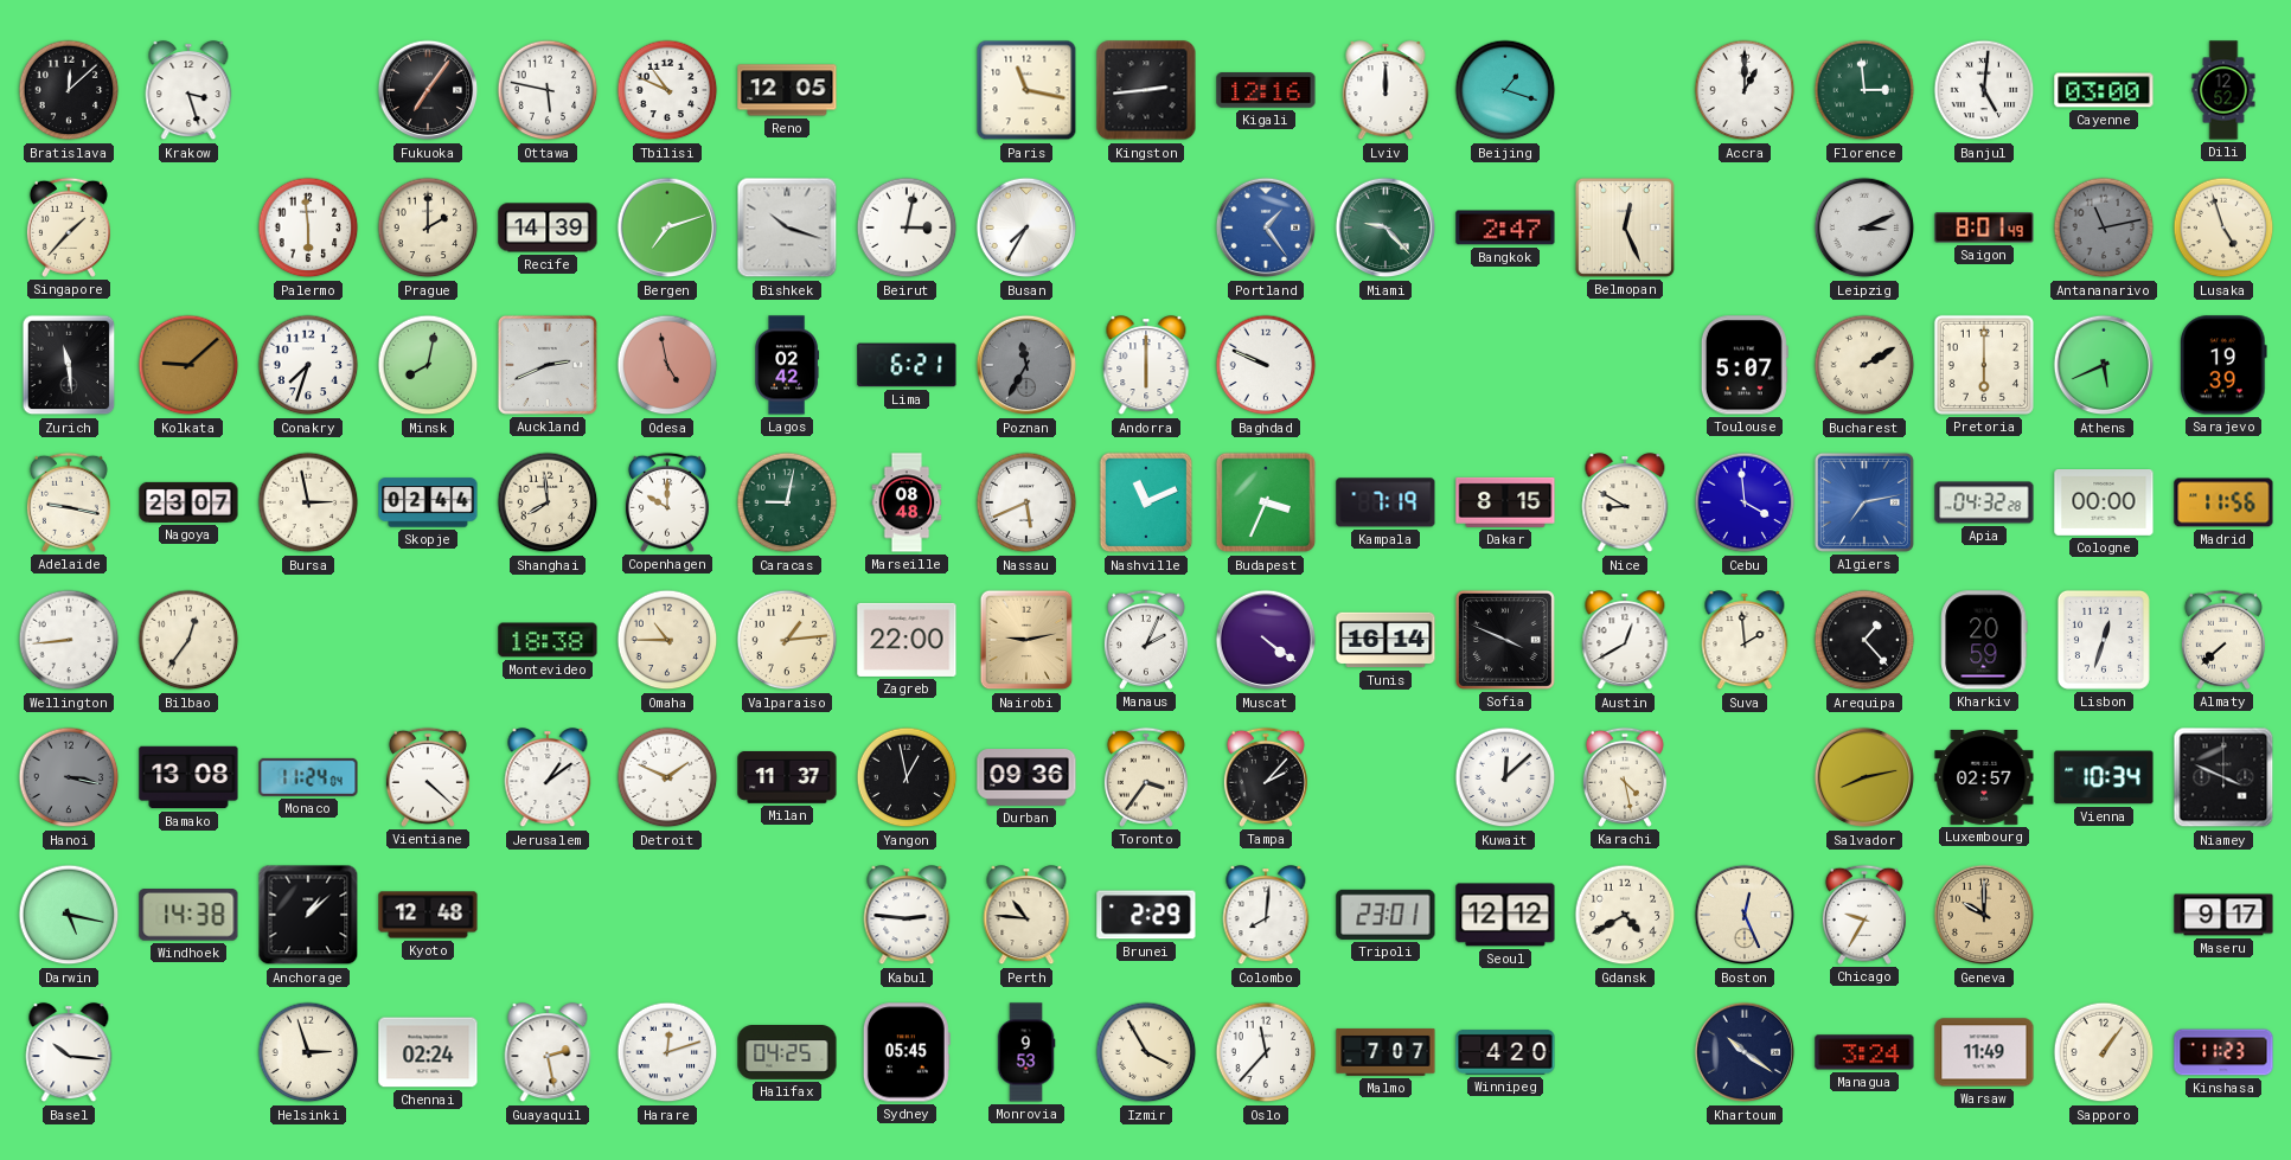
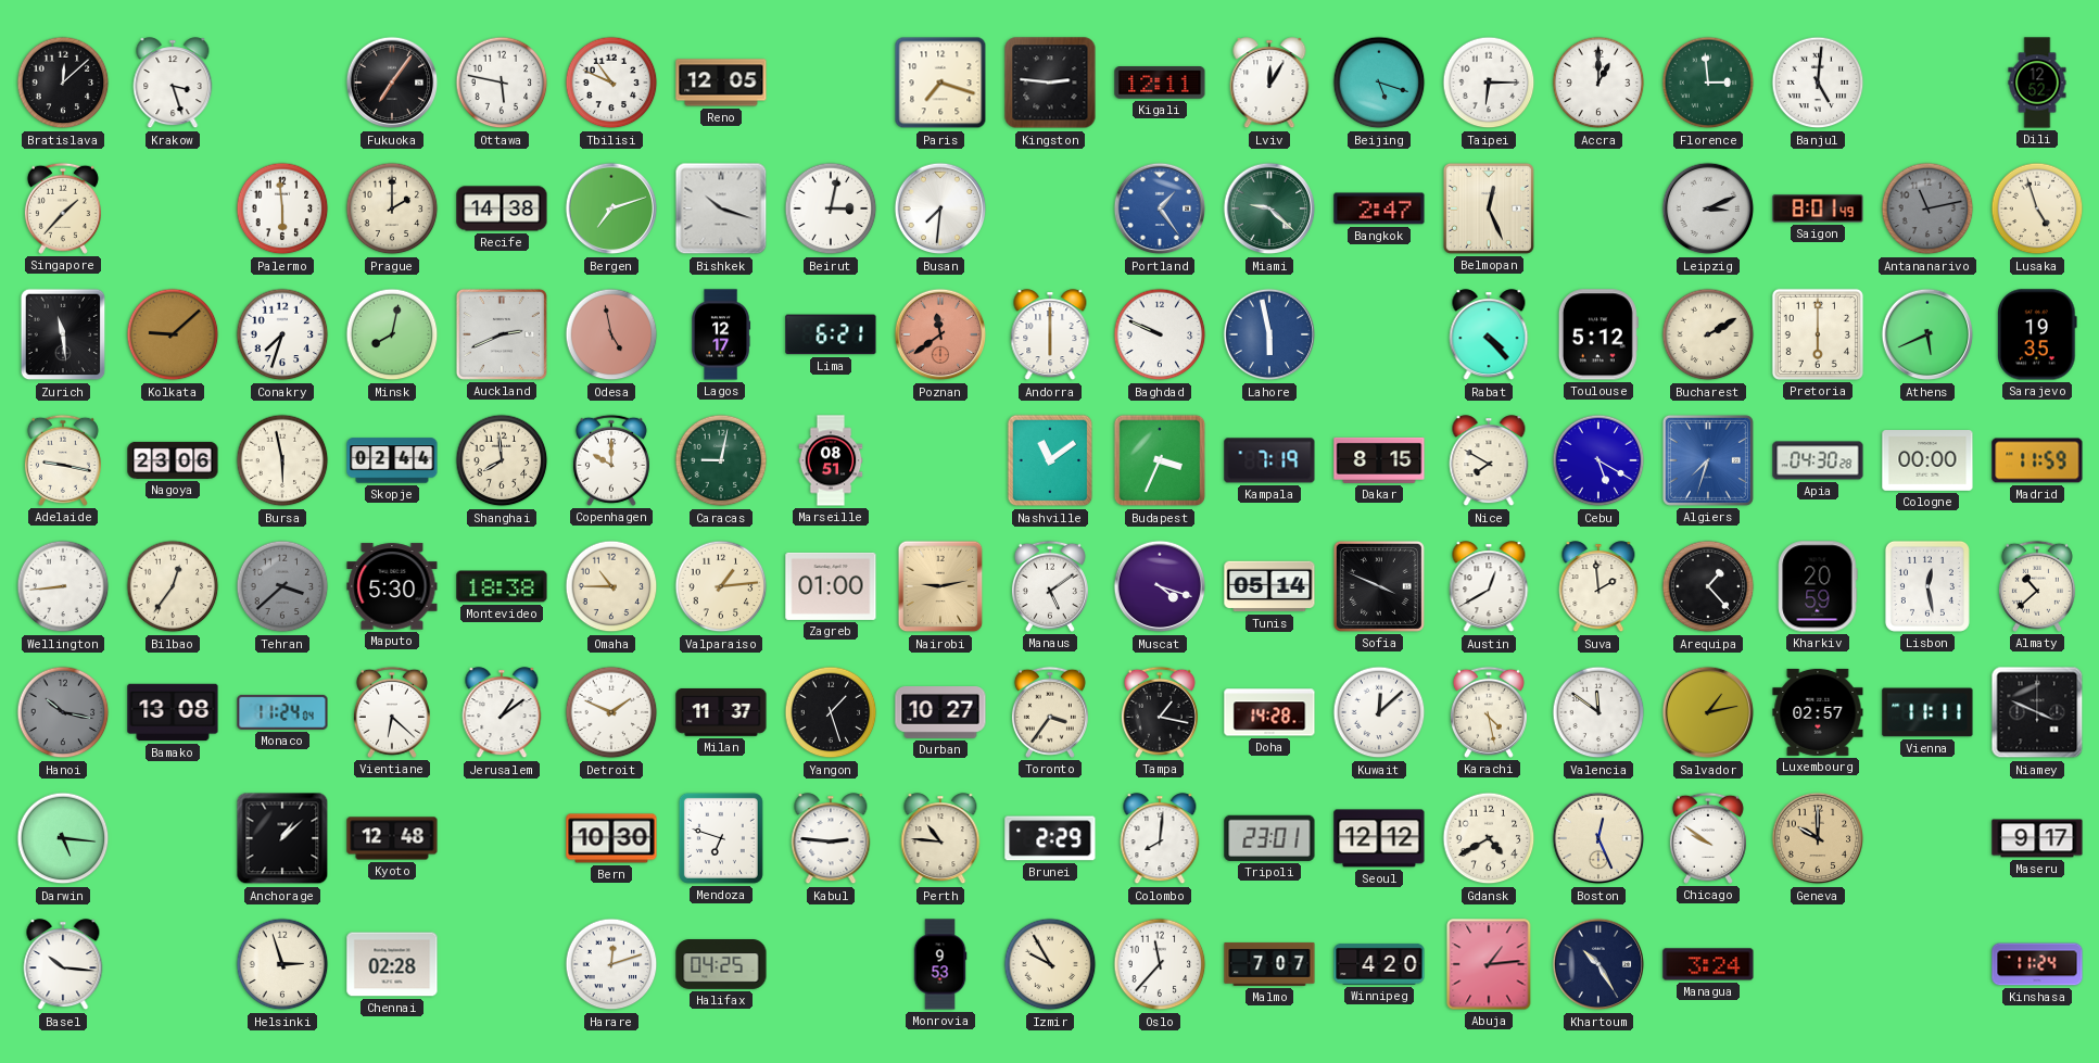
Paris: 11:17 -> 7:18 (940, 83)
Kingston: 2:44 -> 2:46 (1050, 83)
Kigali: 12:16 -> 12:11 (1160, 83)
Lviv: 12:00 -> 12:05 (1269, 84)
Beijing: 1:18 -> 5:18 (1379, 83)
Taipei: none -> 6:15 (1489, 83)
Cayenne: 03:00 -> none (2104, 90)
Recife: 14:39 -> 14:38 (502, 208)
Busan: 7:35 -> 7:31 (940, 208)
Miami: 9:23 -> 9:22 (1269, 208)
Lagos: 02:42 -> 12:17 (721, 334)
Poznan: 11:35 -> 11:39 (940, 334)
Poznan dial: grey -> salmon (940, 334)
Lahore: none -> 5:58 (1269, 334)
Rabat: none -> 4:23 (1489, 336)
Toulouse: 5:07 -> 5:12 (1598, 334)
Sarajevo: 19:39 -> 19:35 (2038, 334)
Nagoya: 23:07 -> 23:06 (173, 460)
Bursa: 2:58 -> 5:58 (282, 460)
Marseille: 08:48 -> 08:51 (831, 460)
Nassau: 5:41 -> none (1026, 502)
Nashville: 11:11 -> 11:09 (1050, 460)
Nice: 8:50 -> 7:50 (1489, 461)
Cebu: 3:59 -> 5:20 (1598, 460)
Algiers: 7:13 -> 7:33 (1708, 460)
Apia: 04:32 -> 04:30 (1818, 460)
Madrid: 11:56 -> 11:59 (2037, 460)
Tehran: none -> 3:38 (282, 586)
Maputo: none -> 5:30 (392, 586)
Zagreb: 22:00 -> 01:00 (831, 586)
Manaus: 2:04 -> 5:09 (1050, 586)
Muscat: 4:21 -> 4:18 (1160, 586)
Tunis: 16:14 -> 05:14 (1269, 586)
Lisbon: 12:33 -> 12:28 (1927, 586)
Almaty: 7:38 -> 10:38 (2037, 586)
Hanoi: 3:17 -> 10:17 (63, 712)
Vientiane: 4:22 -> 6:22 (392, 712)
Yangon: 12:58 -> 1:27 (831, 712)
Durban: 09:36 -> 10:27 (940, 713)
Tampa: 2:07 -> 1:17 (1160, 712)
Doha: none -> 14:28 (1269, 712)
Valencia: none -> 11:51 (1598, 712)
Salvador: 8:13 -> 1:13 (1708, 712)
Vienna: 10:34 -> 11:11 (1927, 712)
Darwin: 5:17 -> 5:16 (63, 838)
Windhoek: 14:38 -> none (188, 915)
Bern: none -> 10:30 (611, 838)
Mendoza: none -> 6:48 (721, 838)
Chicago: 9:35 -> 9:51 (1708, 838)
Chennai: 02:24 -> 02:28 (392, 964)
Guayaquil: 2:28 -> none (548, 1053)
Sydney: 05:45 -> none (907, 1052)
Izmir: 3:55 -> 9:55 (1050, 964)
Abuja: none -> 1:14 (1489, 964)
Khartoum: 10:21 -> 10:25 (1598, 964)
Warsaw: 11:49 -> none (1984, 1052)
Sapporo: 1:06 -> none (2104, 1052)
Kinshasa: 11:23 -> 11:24 (2037, 964)
